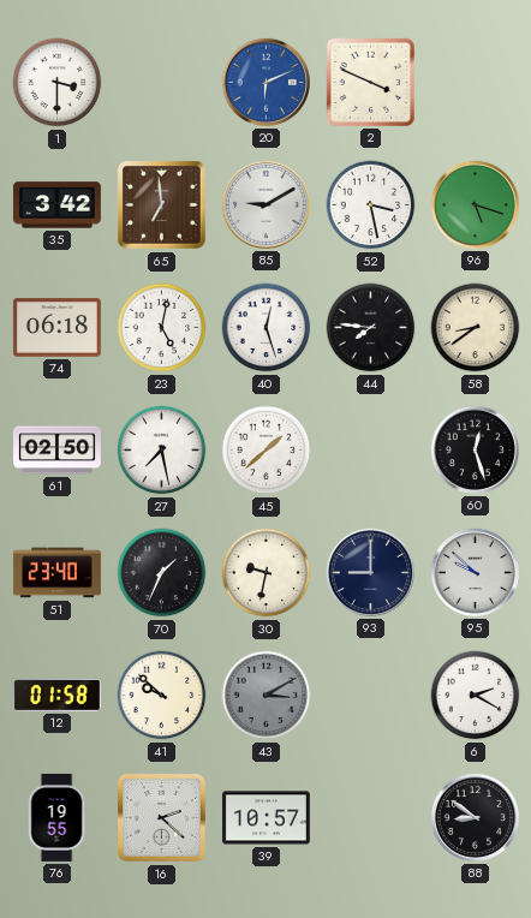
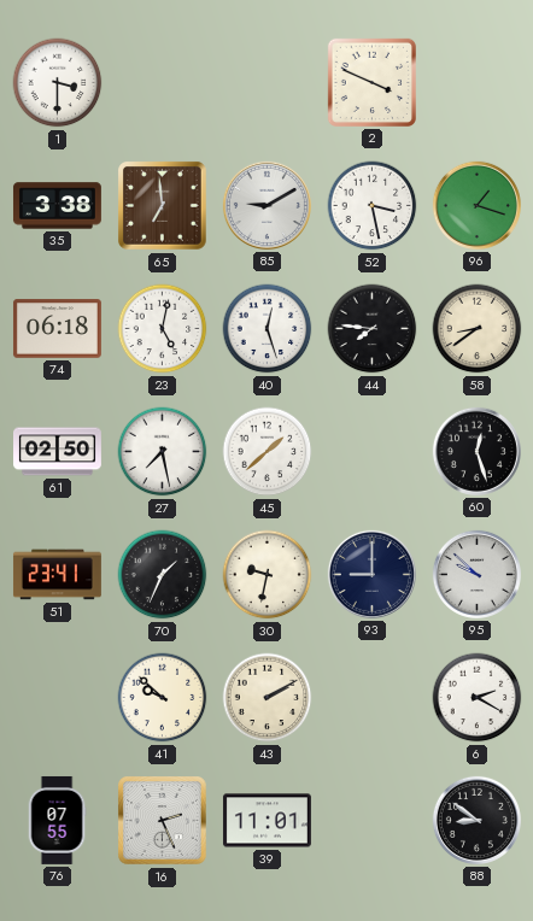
20: 6:11 -> none (265, 82)
35: 3:42 -> 3:38 (57, 206)
96: 5:18 -> 1:18 (476, 205)
51: 23:40 -> 23:41 (57, 575)
12: 01:58 -> none (56, 695)
43: 3:10 -> 2:10 (268, 698)
43 dial: grey -> cream (268, 698)
76: 19:55 -> 07:55 (57, 820)
16: 2:22 -> 2:26 (163, 821)
39: 10:57 -> 11:01 (266, 821)
